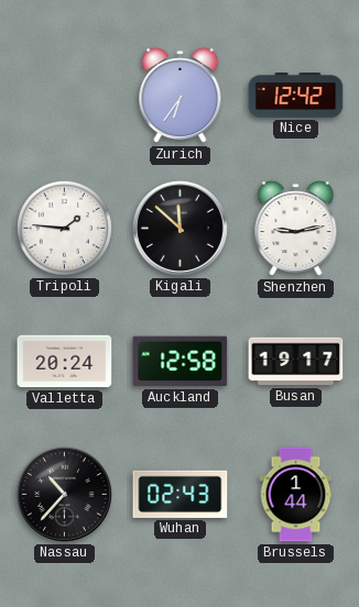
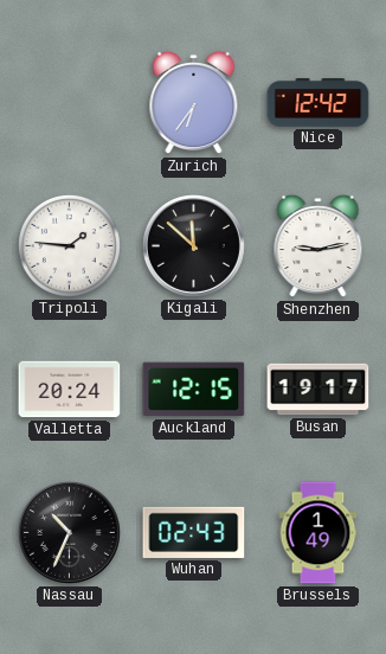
Auckland: 12:58 -> 12:15 (194, 390)
Nassau: 10:37 -> 10:34 (69, 532)
Brussels: 1:44 -> 1:49 (319, 533)
